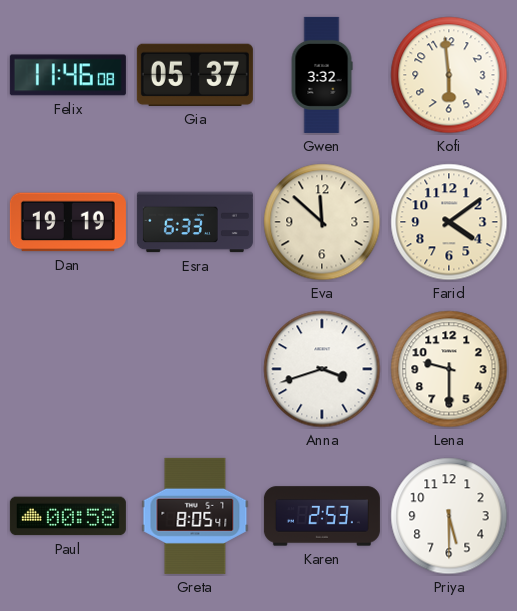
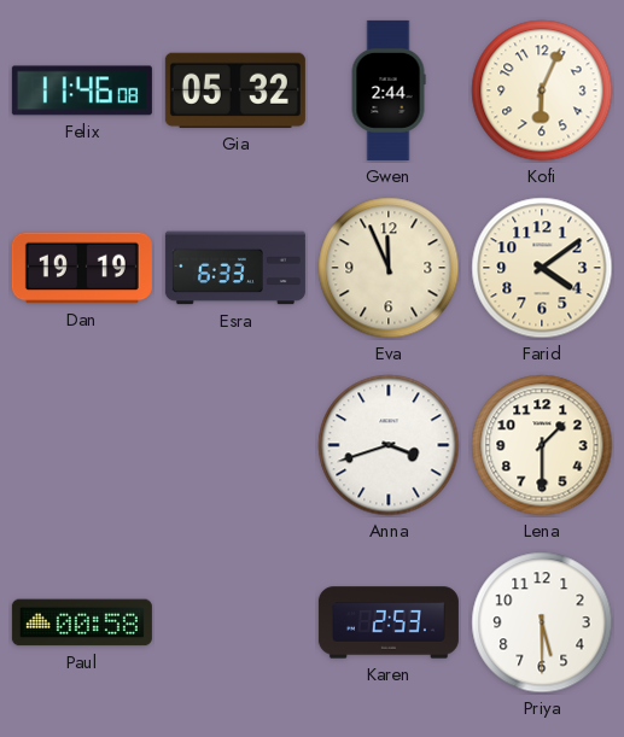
Gia: 05:37 -> 05:32 (235, 90)
Gwen: 3:32 -> 2:44 (389, 90)
Kofi: 5:59 -> 6:04 (542, 90)
Eva: 11:52 -> 11:56 (389, 268)
Lena: 9:30 -> 1:30 (542, 445)
Greta: 8:05 -> none (195, 516)
